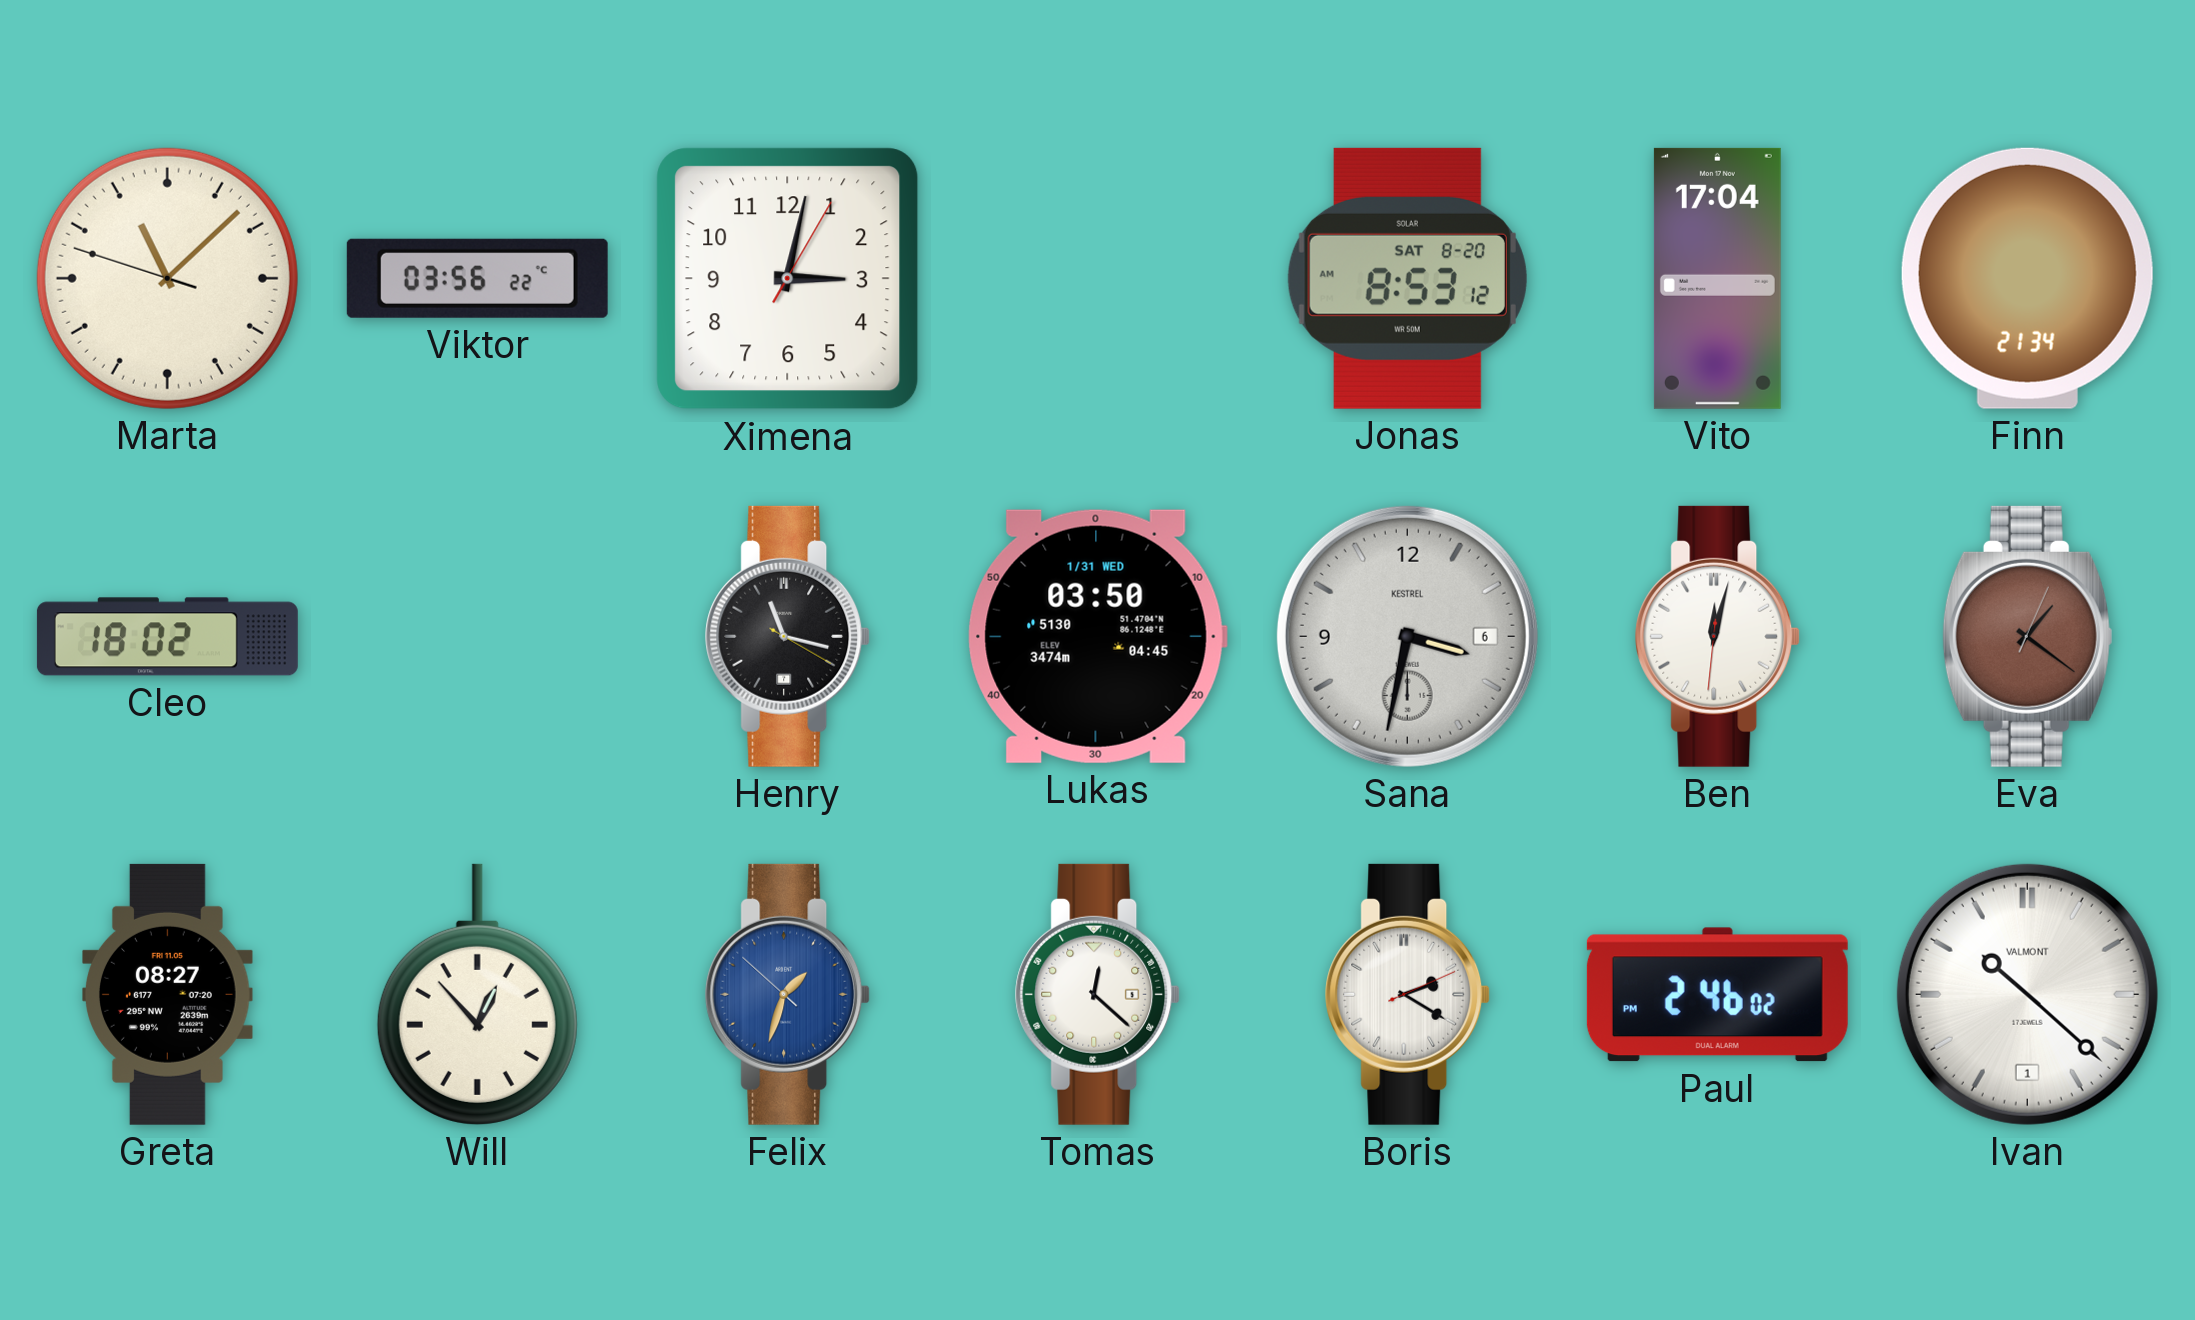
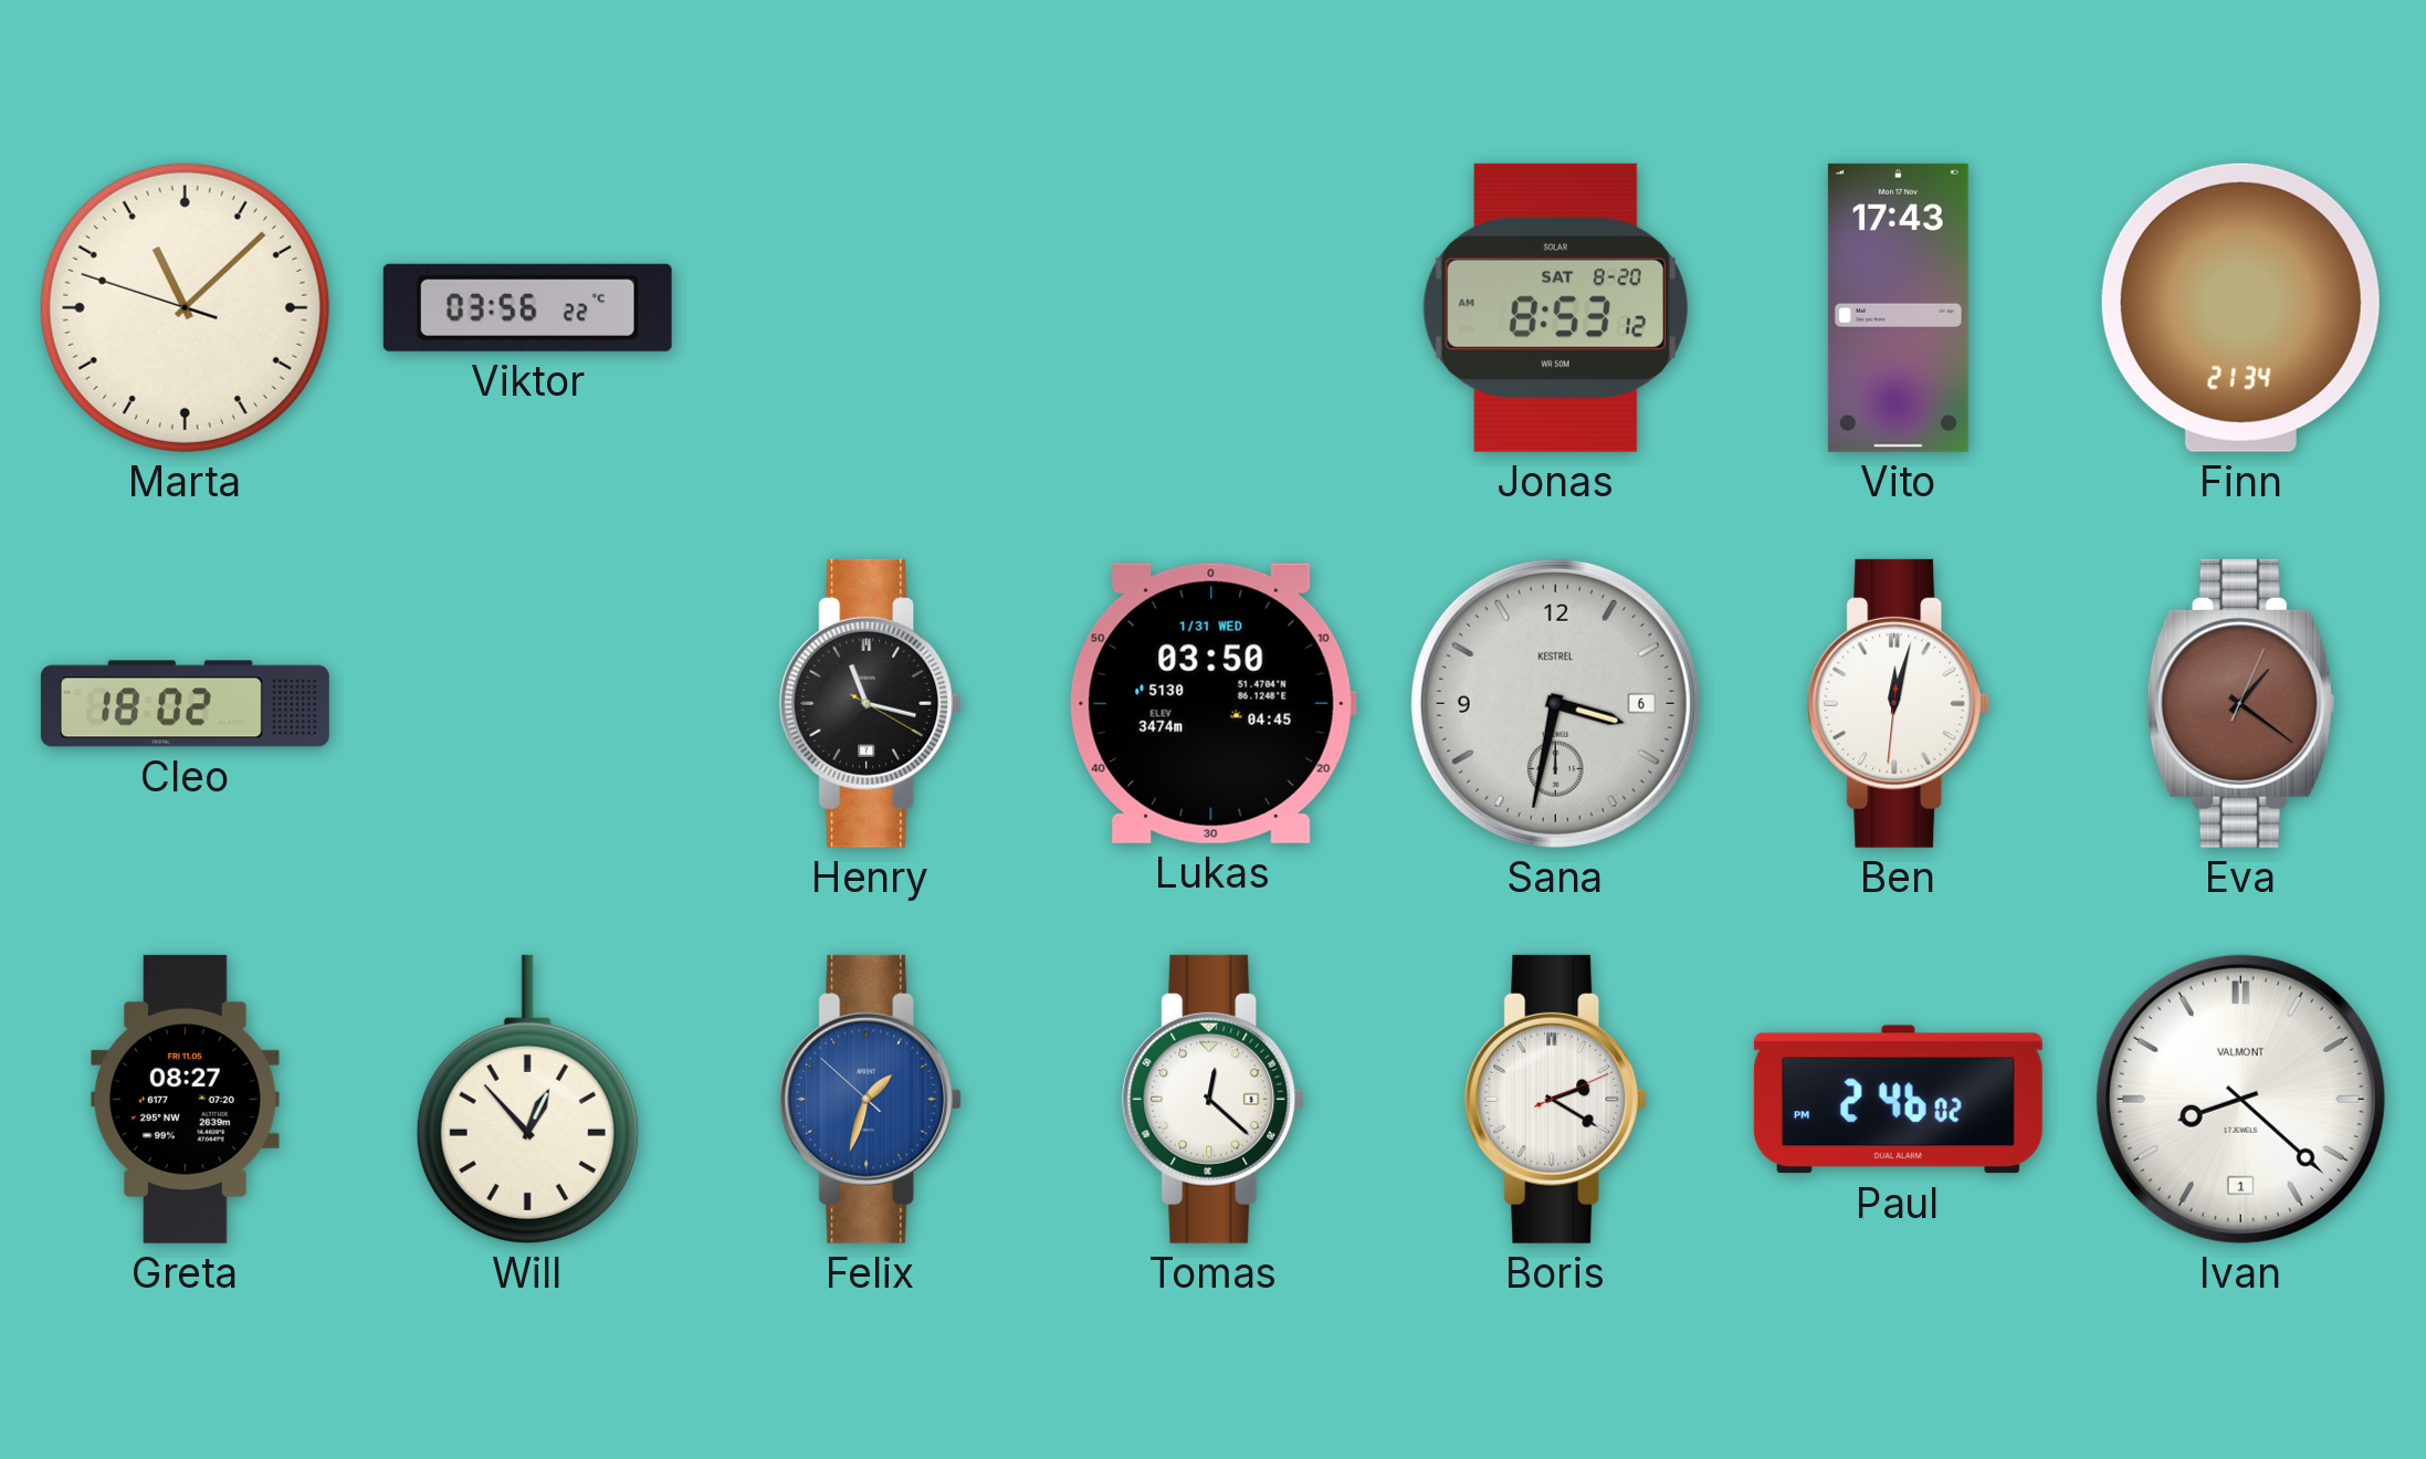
Ximena: 3:02 -> none (788, 279)
Vito: 17:04 -> 17:43 (1898, 307)
Ivan: 10:22 -> 8:22 (2240, 1099)
